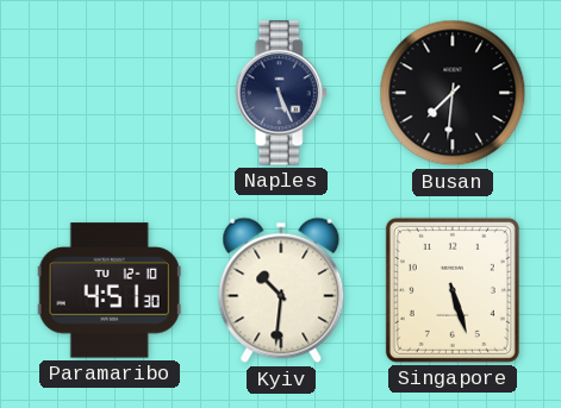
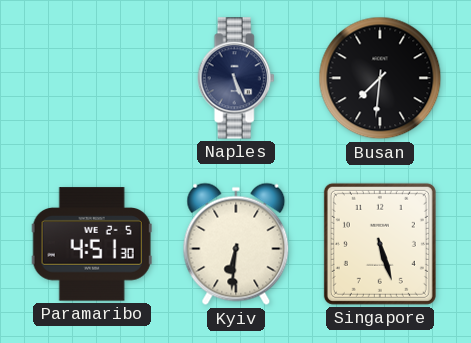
Paramaribo date: TU 12-10 -> WE 2-5 (92, 244)
Kyiv: 10:31 -> 6:31 (236, 244)
